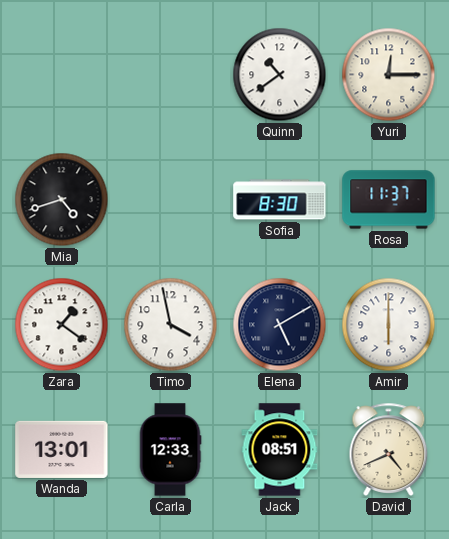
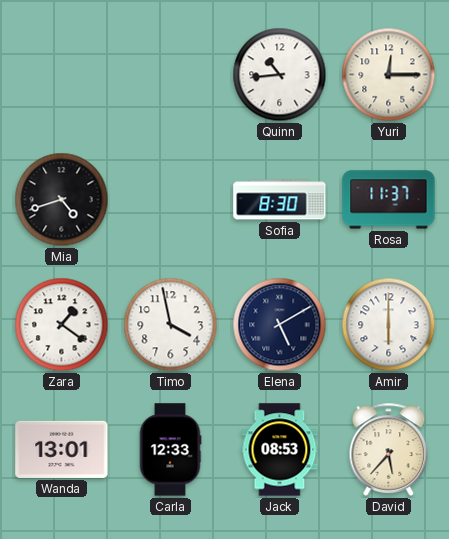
Quinn: 10:39 -> 10:44 (280, 75)
Jack: 08:51 -> 08:53 (280, 450)
David: 4:41 -> 5:37 (389, 449)
